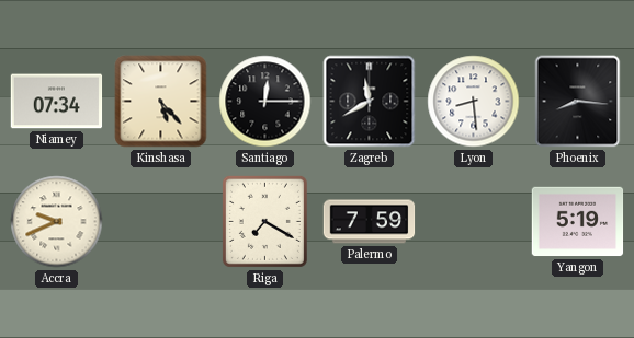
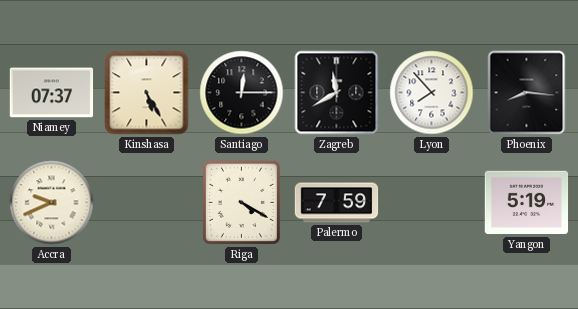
Niamey: 07:34 -> 07:37 (52, 93)
Kinshasa: 5:23 -> 5:25 (147, 93)
Lyon: 8:29 -> 7:53 (432, 93)
Riga: 7:20 -> 4:20 (241, 202)
